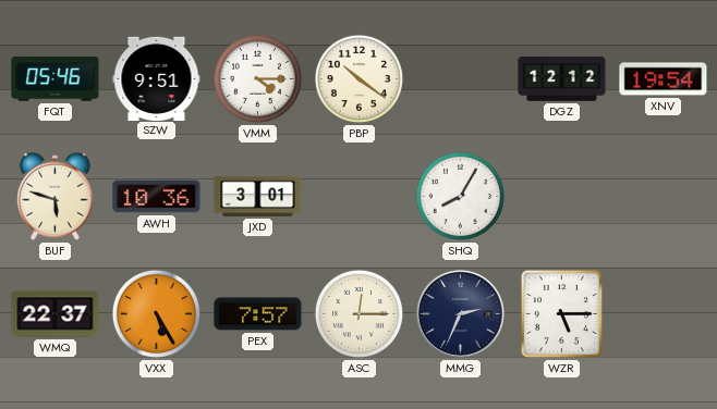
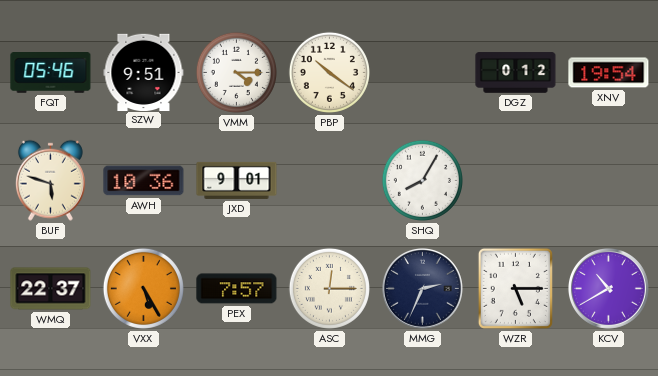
DGZ: 12:12 -> 0:12 (516, 73)
JXD: 3:01 -> 9:01 (237, 180)
KCV: none -> 10:40 (608, 288)
